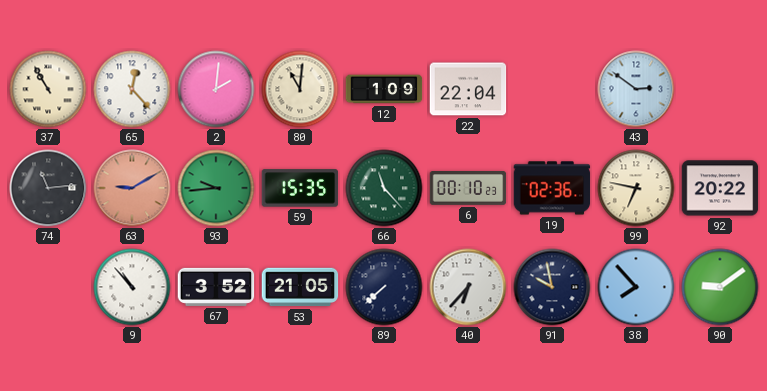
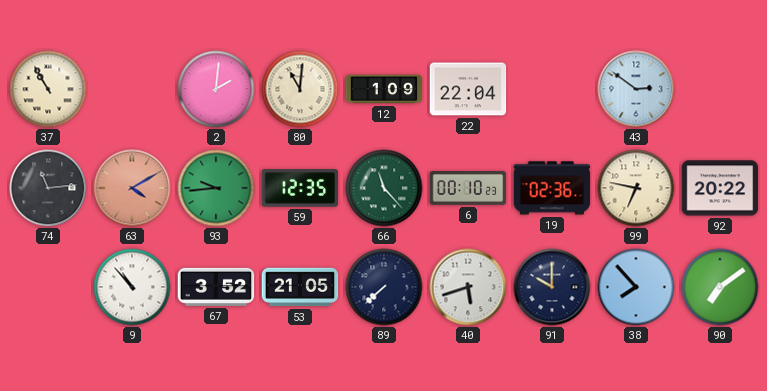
65: 12:23 -> none (132, 89)
63: 9:10 -> 4:10 (132, 188)
59: 15:35 -> 12:35 (300, 188)
40: 6:37 -> 5:42 (468, 287)
91: 9:58 -> 10:00 (552, 287)
90: 9:09 -> 7:09 (720, 287)
